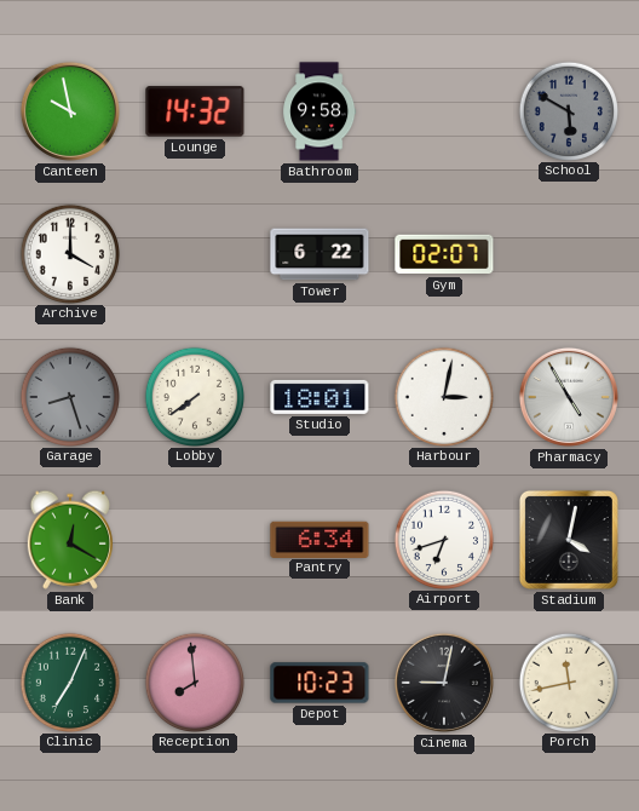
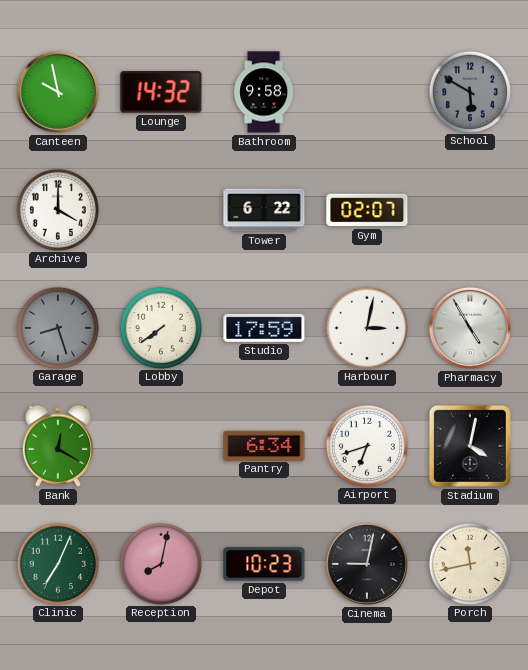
Studio: 18:01 -> 17:59 (264, 328)
Reception: 7:59 -> 8:02 (160, 563)
